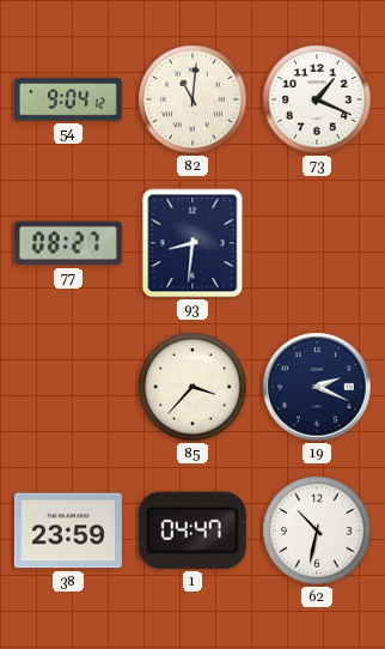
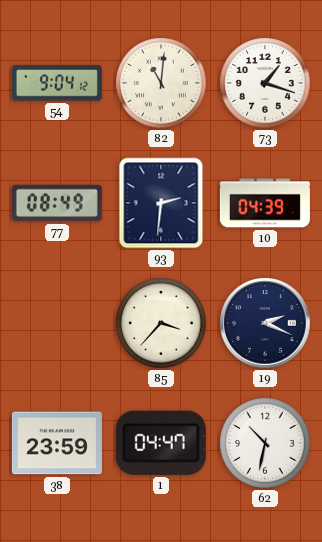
73: 1:19 -> 1:18 (265, 83)
77: 08:27 -> 08:49 (57, 203)
93: 8:31 -> 2:31 (161, 203)
10: none -> 04:39 (265, 203)
